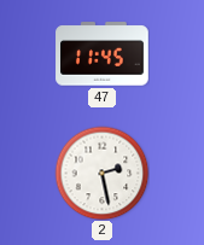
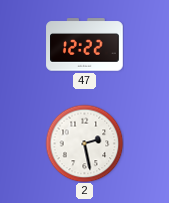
47: 11:45 -> 12:22 (85, 45)
